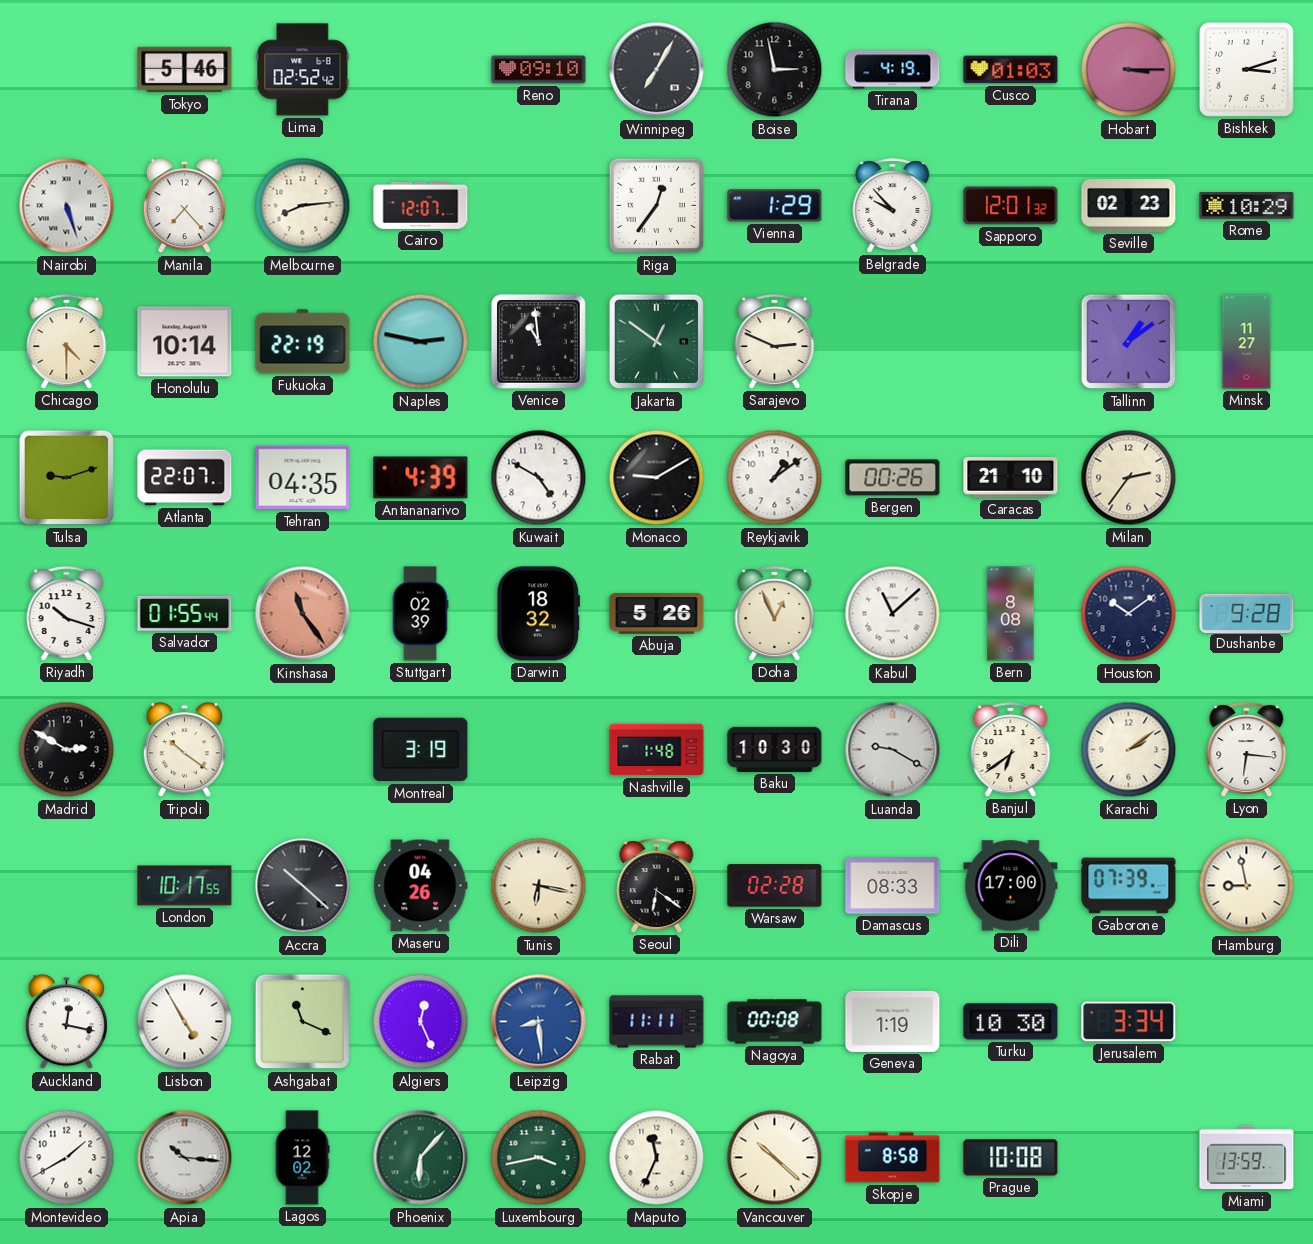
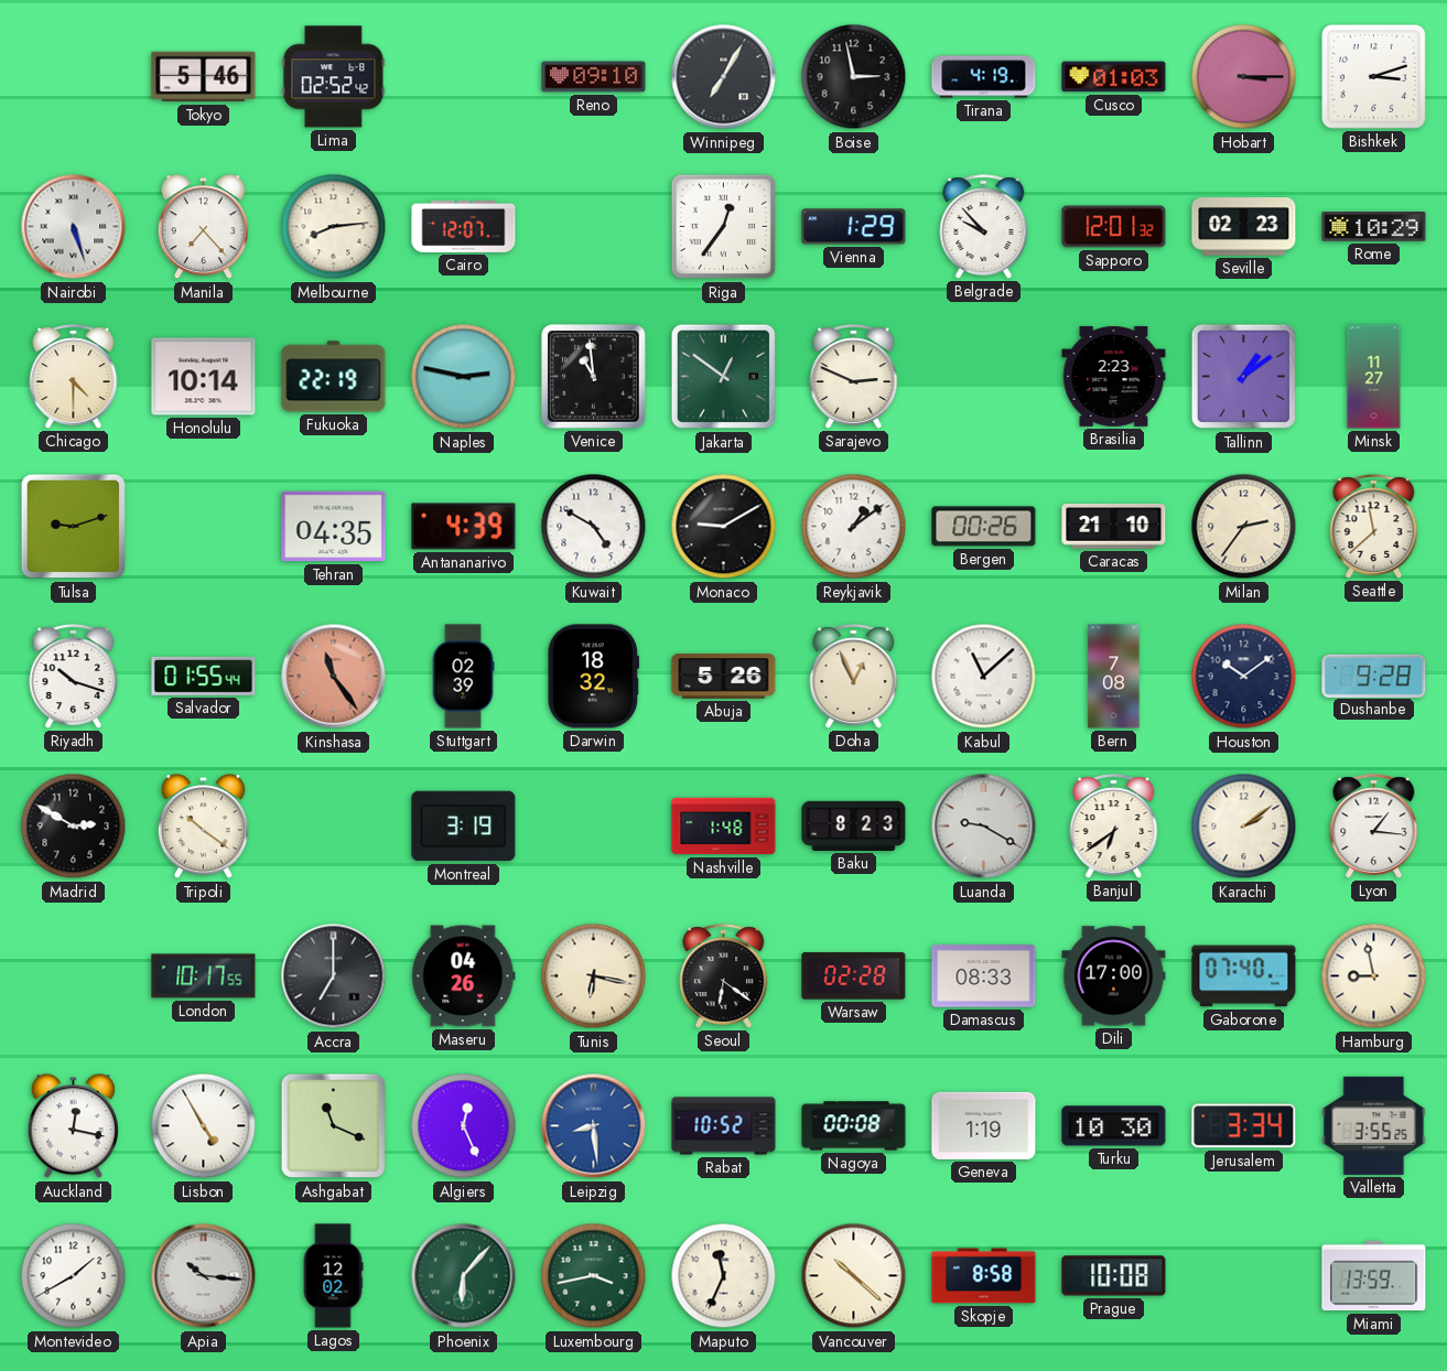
Brasilia: none -> 2:23 (1114, 377)
Atlanta: 22:07 -> none (185, 478)
Seattle: none -> 11:38 (1374, 527)
Bern: 8:08 -> 7:08 (1114, 677)
Baku: 10:30 -> 8:23 (854, 825)
Lyon: 6:16 -> 1:16 (1374, 827)
Accra: 10:22 -> 7:00 (334, 976)
Gaborone: 07:39 -> 07:40 (1244, 976)
Rabat: 11:11 -> 10:52 (724, 1126)
Valletta: none -> 3:55 (1374, 1125)
